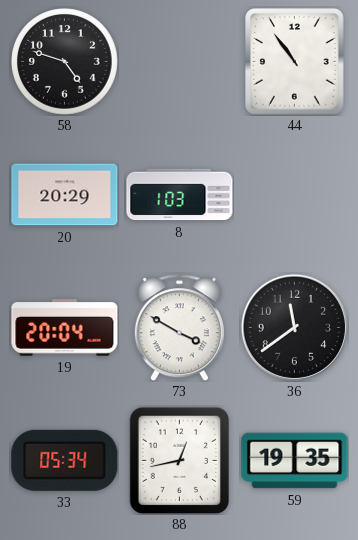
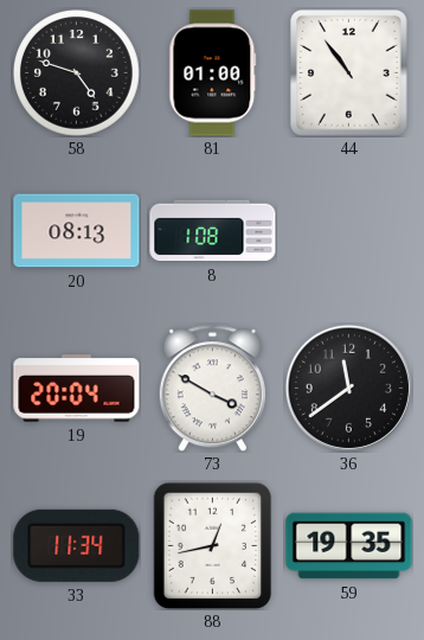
81: none -> 01:00 (213, 73)
20: 20:29 -> 08:13 (77, 231)
8: 1:03 -> 1:08 (213, 231)
33: 05:34 -> 11:34 (77, 545)
